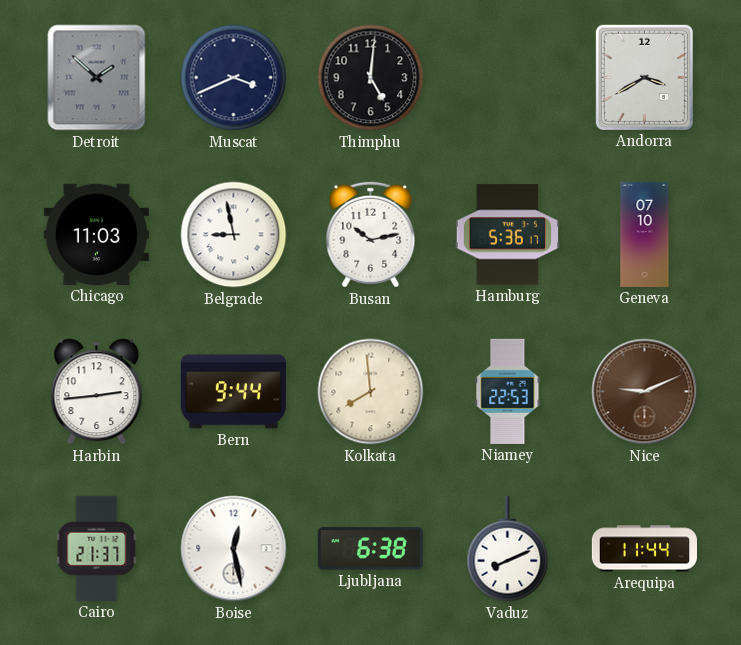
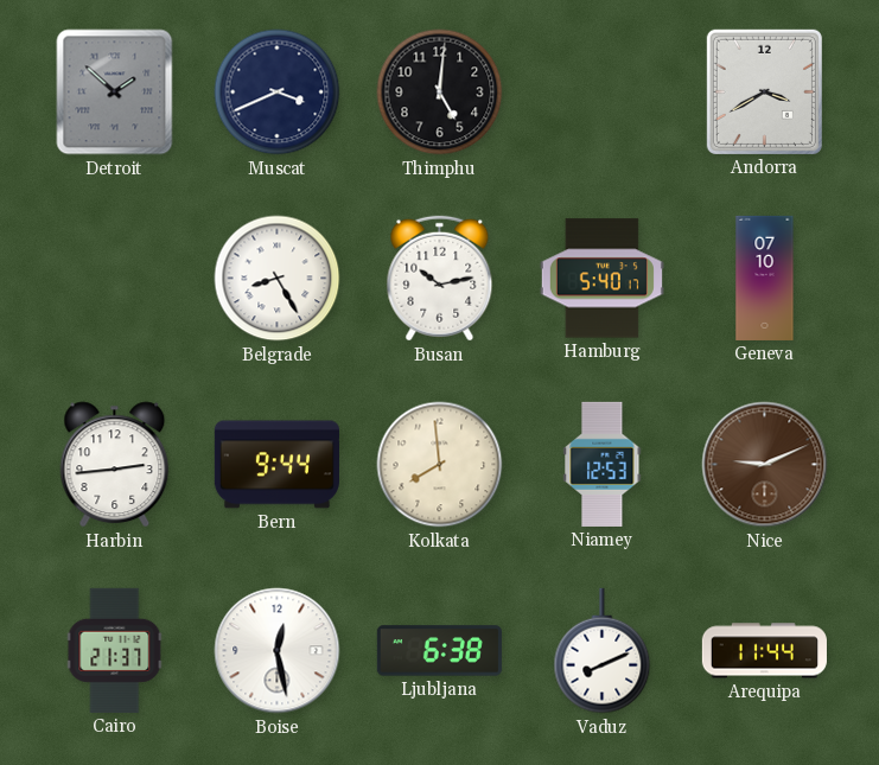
Chicago: 11:03 -> none (96, 234)
Belgrade: 8:58 -> 8:25 (278, 279)
Hamburg: 5:36 -> 5:40 (601, 279)
Niamey: 22:53 -> 12:53 (603, 464)
